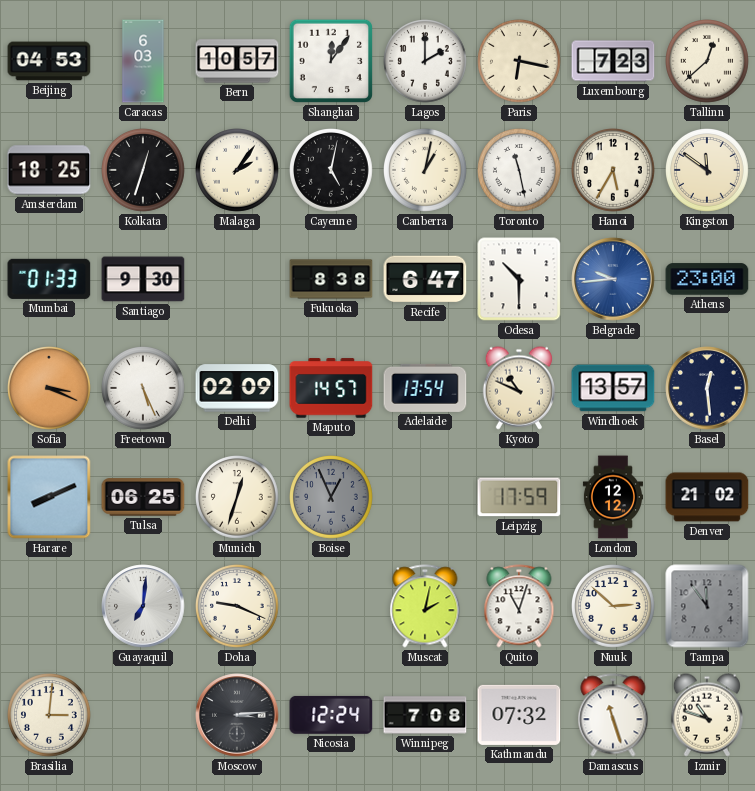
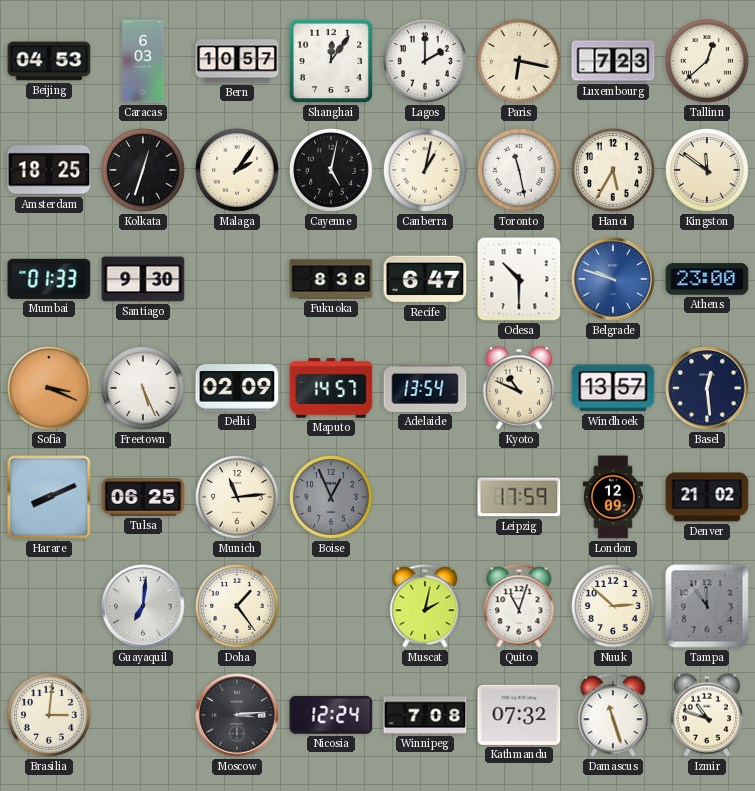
Belgrade: 9:44 -> 9:48 (613, 279)
Munich: 12:33 -> 11:14 (238, 498)
London: 12:12 -> 12:09 (613, 497)
Doha: 9:19 -> 1:24 (238, 607)
